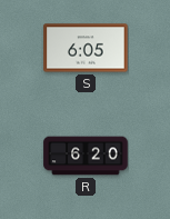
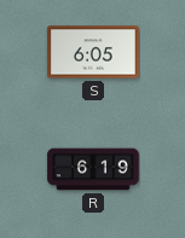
R: 6:20 -> 6:19 (93, 169)
